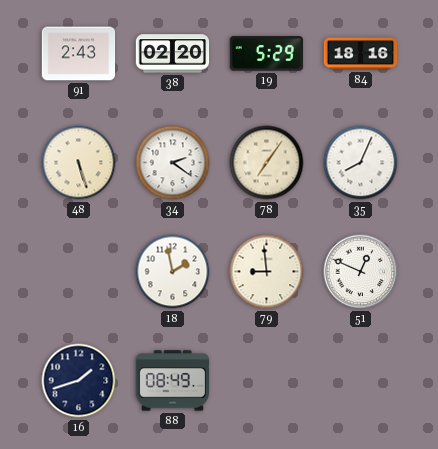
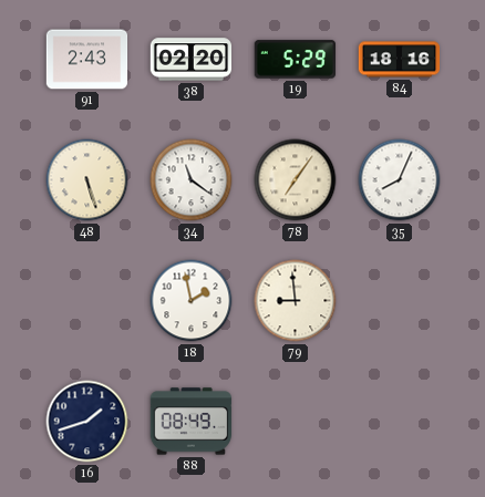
34: 2:21 -> 11:21 (192, 180)
51: 12:49 -> none (361, 272)
